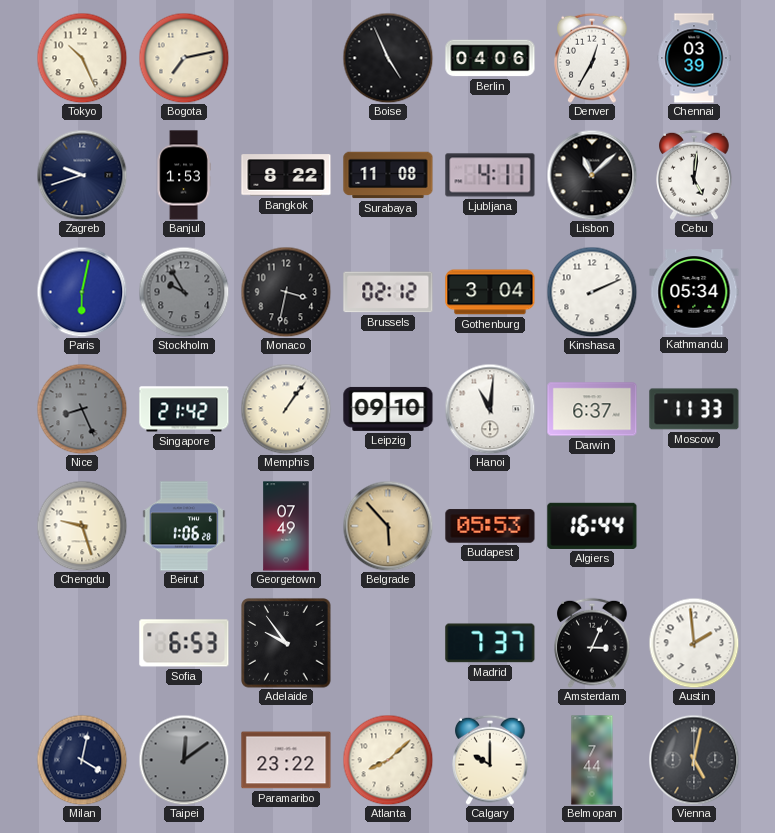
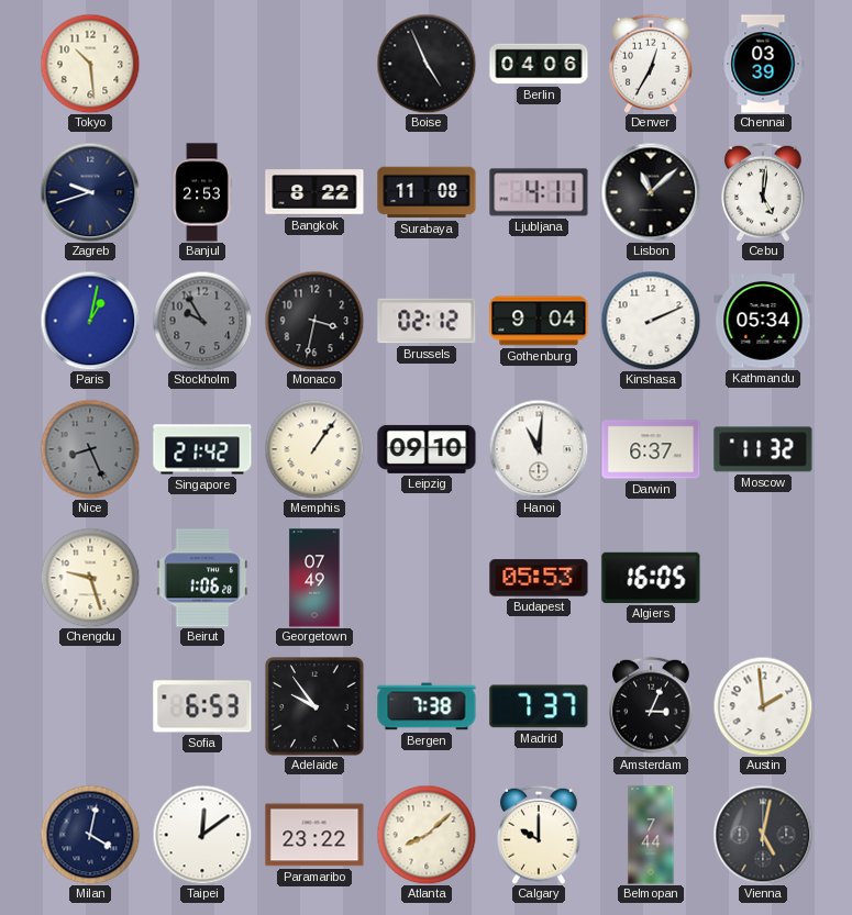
Tokyo: 10:26 -> 10:29 (90, 64)
Bogota: 7:13 -> none (184, 58)
Banjul: 1:53 -> 2:53 (202, 192)
Paris: 6:02 -> 1:02 (90, 321)
Gothenburg: 3:04 -> 9:04 (539, 321)
Moscow: 11:33 -> 11:32 (763, 449)
Belgrade: 5:53 -> none (388, 526)
Algiers: 16:44 -> 16:05 (651, 578)
Bergen: none -> 7:38 (427, 706)
Taipei dial: grey -> white (202, 835)
